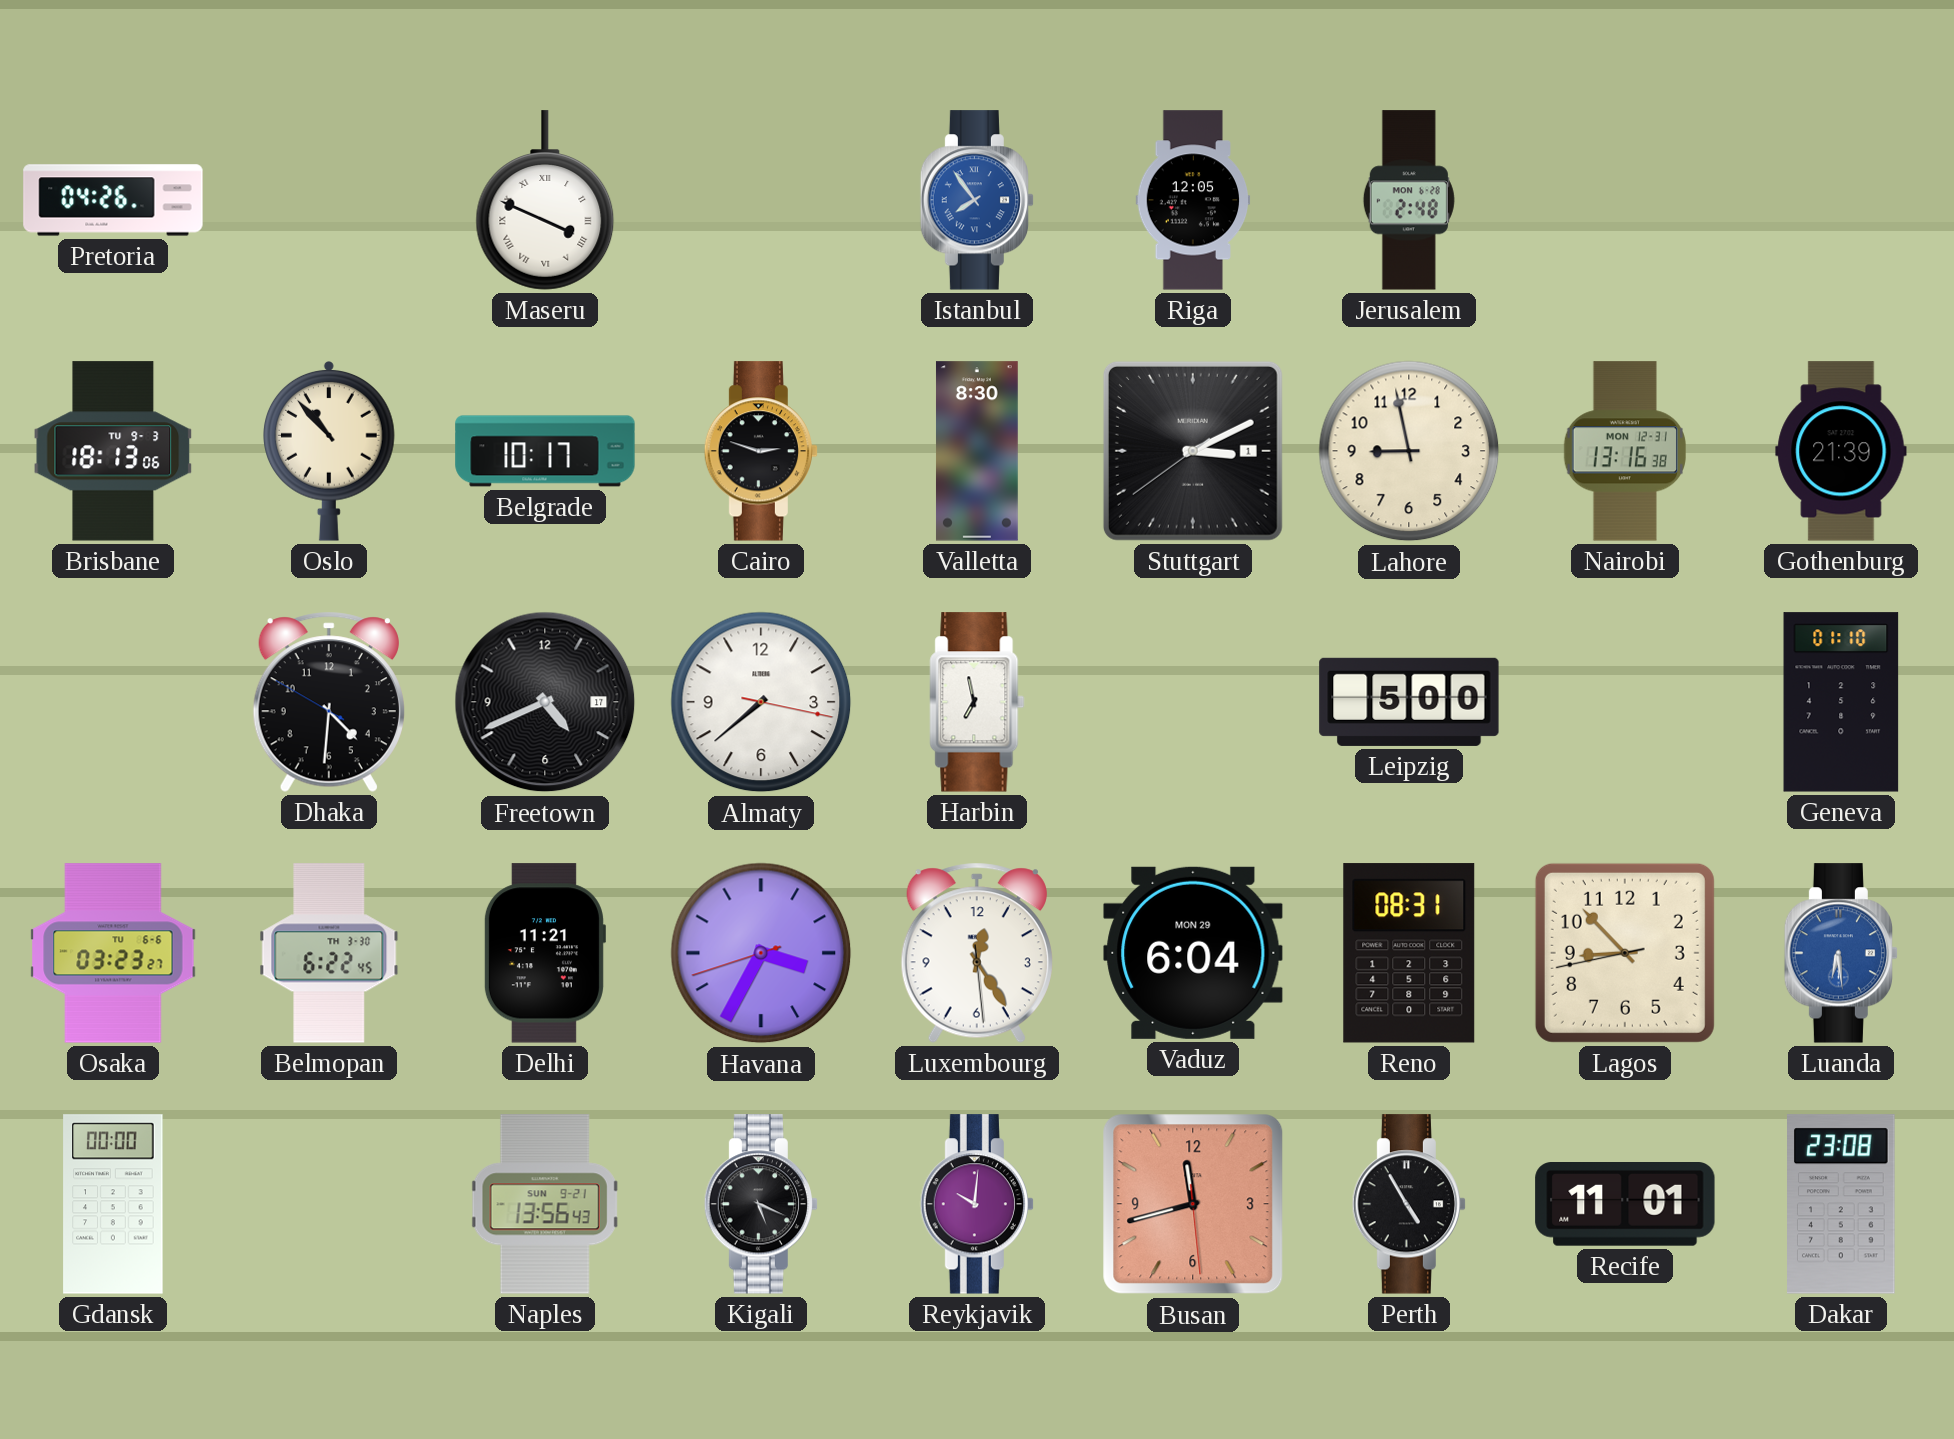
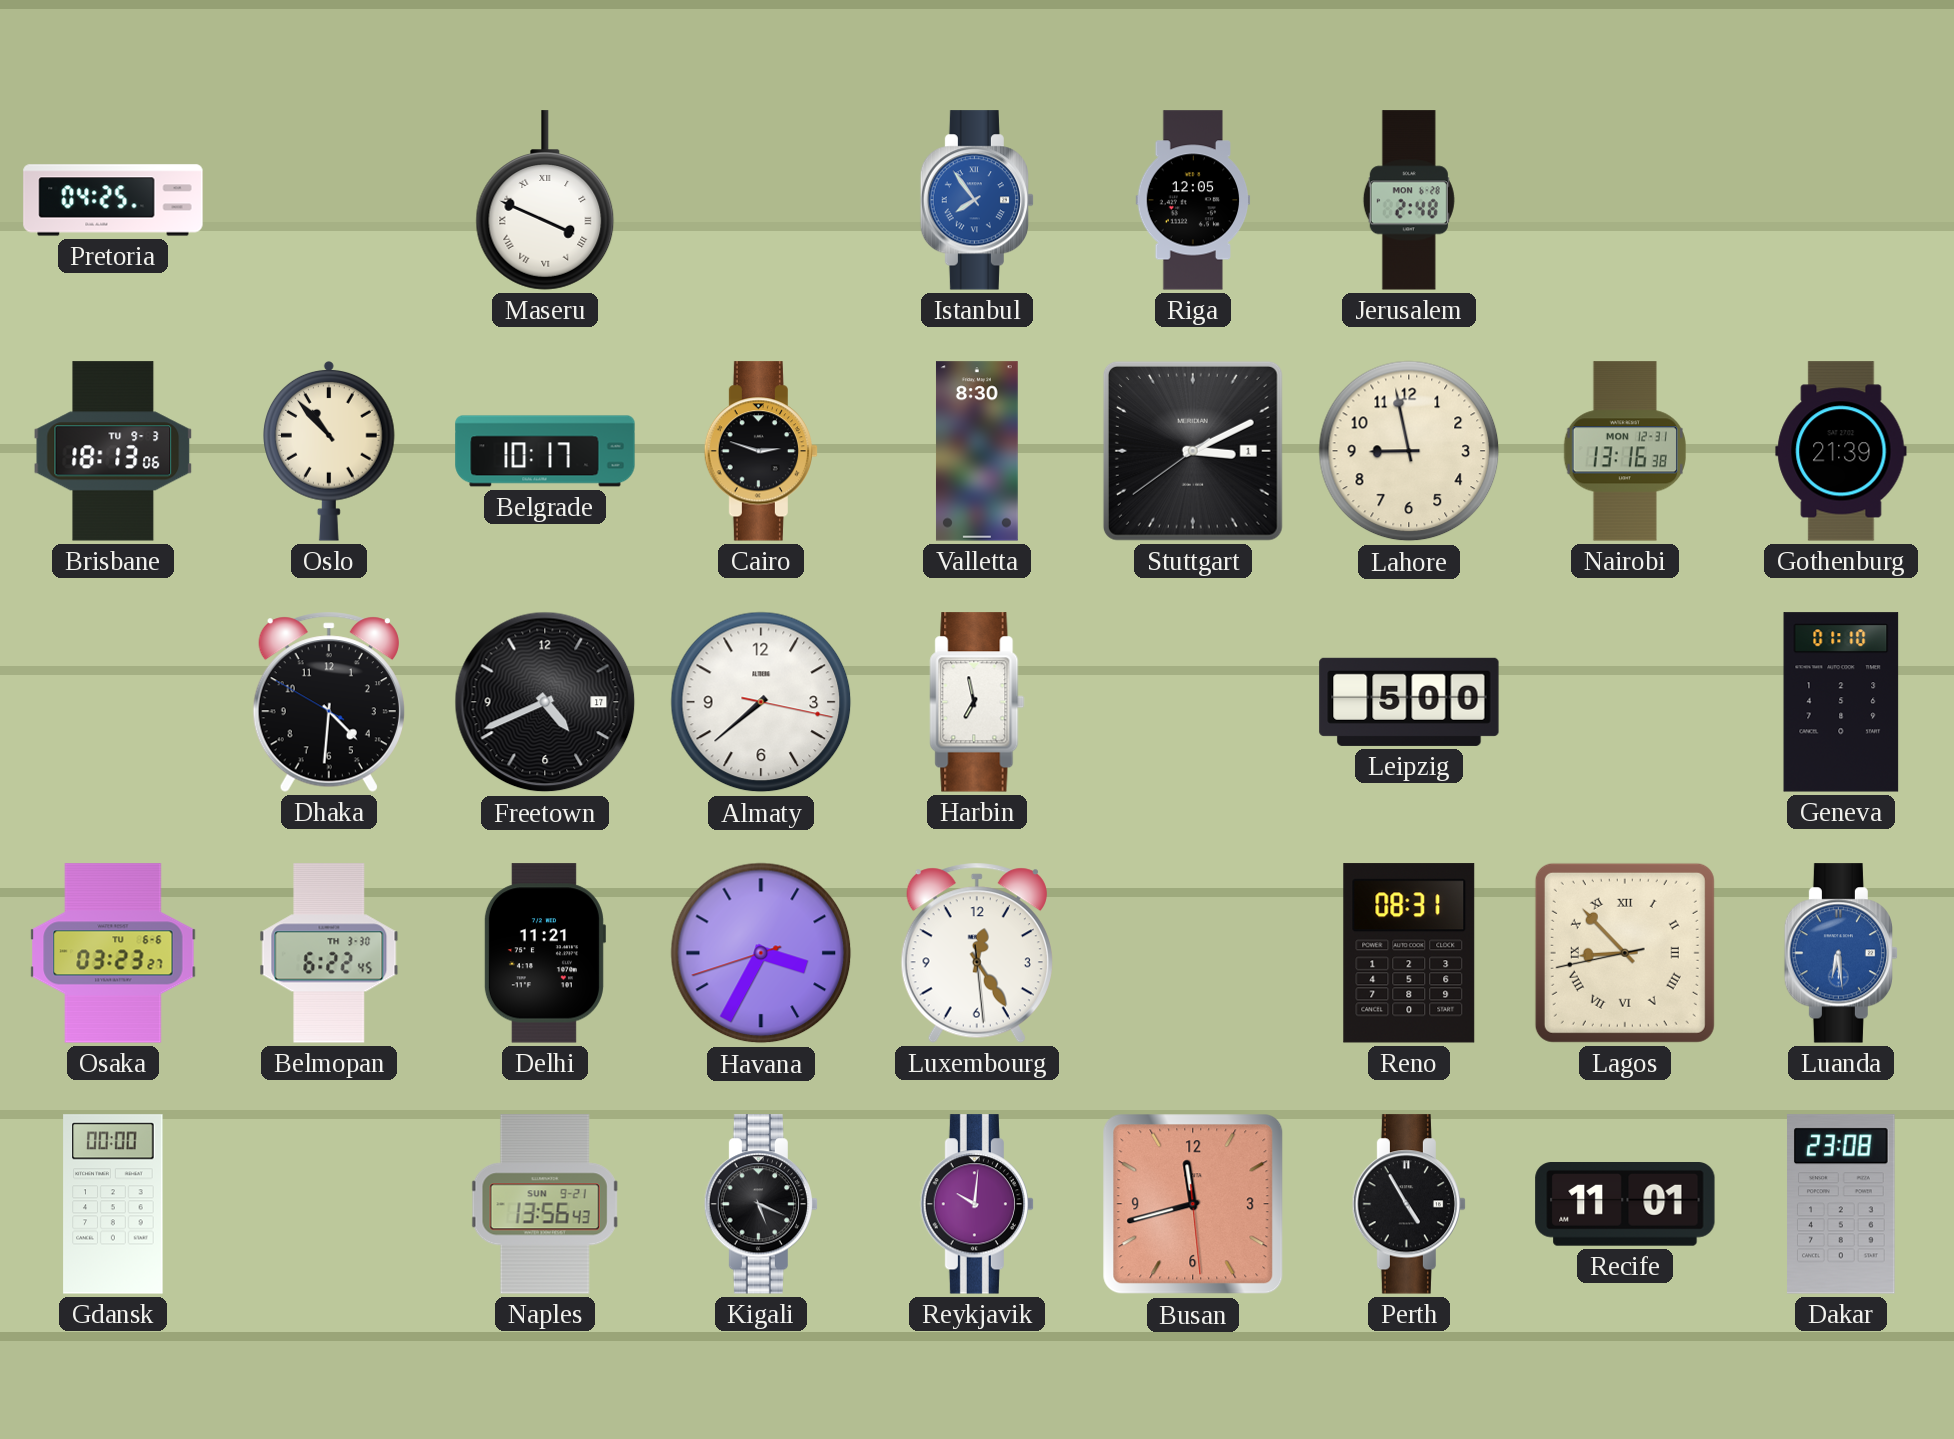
Pretoria: 04:26 -> 04:25 (113, 200)
Vaduz: 6:04 -> none (1193, 953)
Lagos numerals: Arabic -> Roman (1625, 953)
